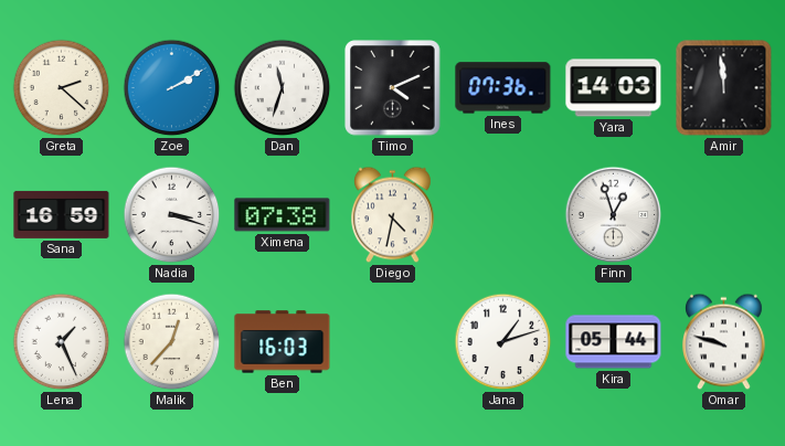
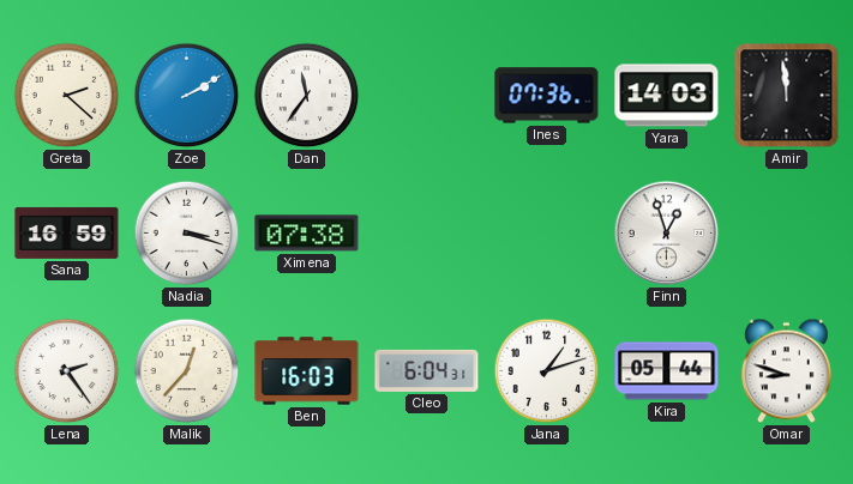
Dan: 11:33 -> 11:36 (307, 96)
Timo: 4:11 -> none (393, 88)
Diego: 4:32 -> none (393, 215)
Lena: 1:26 -> 2:24 (67, 371)
Cleo: none -> 6:04 (427, 370)
Omar: 9:48 -> 8:48 (787, 371)
